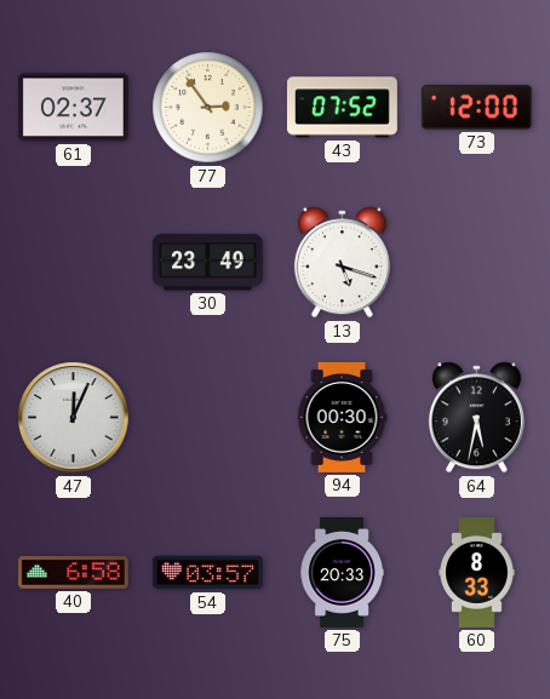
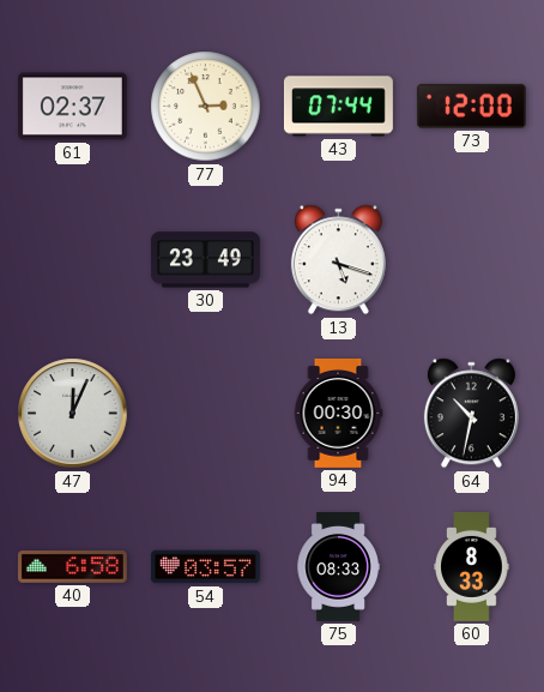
77: 2:54 -> 2:56 (206, 107)
43: 07:52 -> 07:44 (338, 107)
64: 5:32 -> 10:32 (471, 414)
75: 20:33 -> 08:33 (338, 567)
